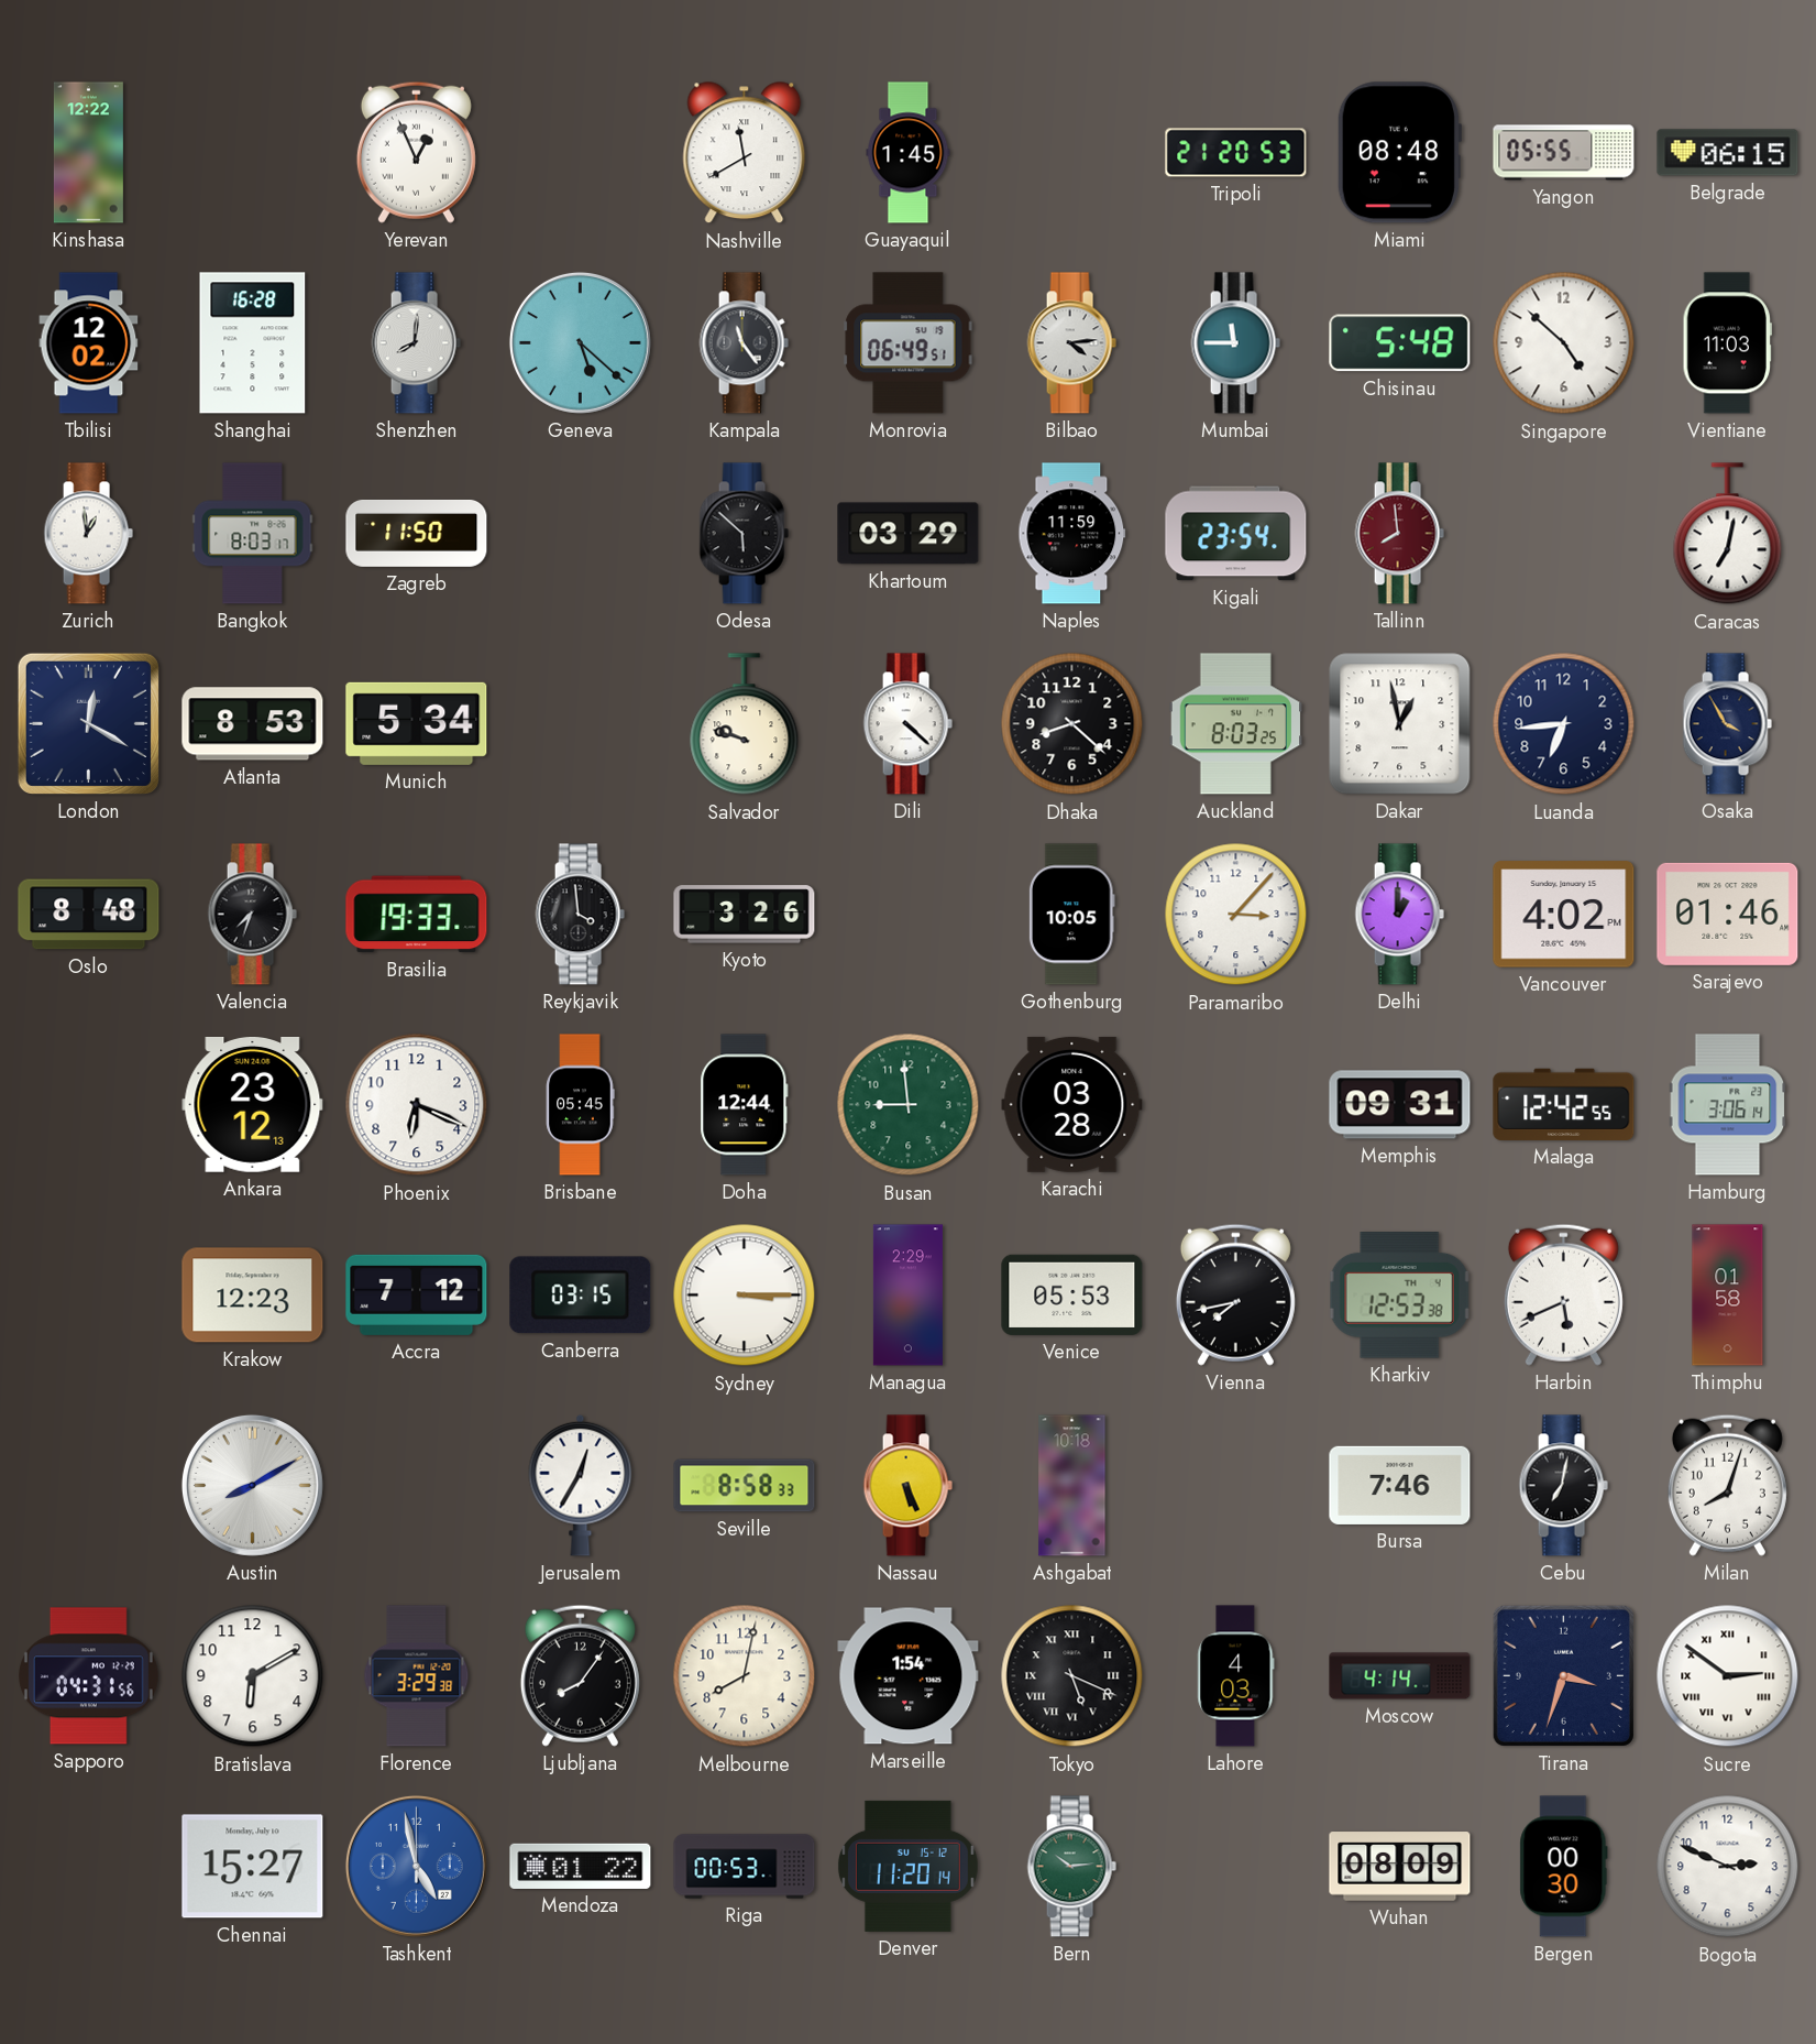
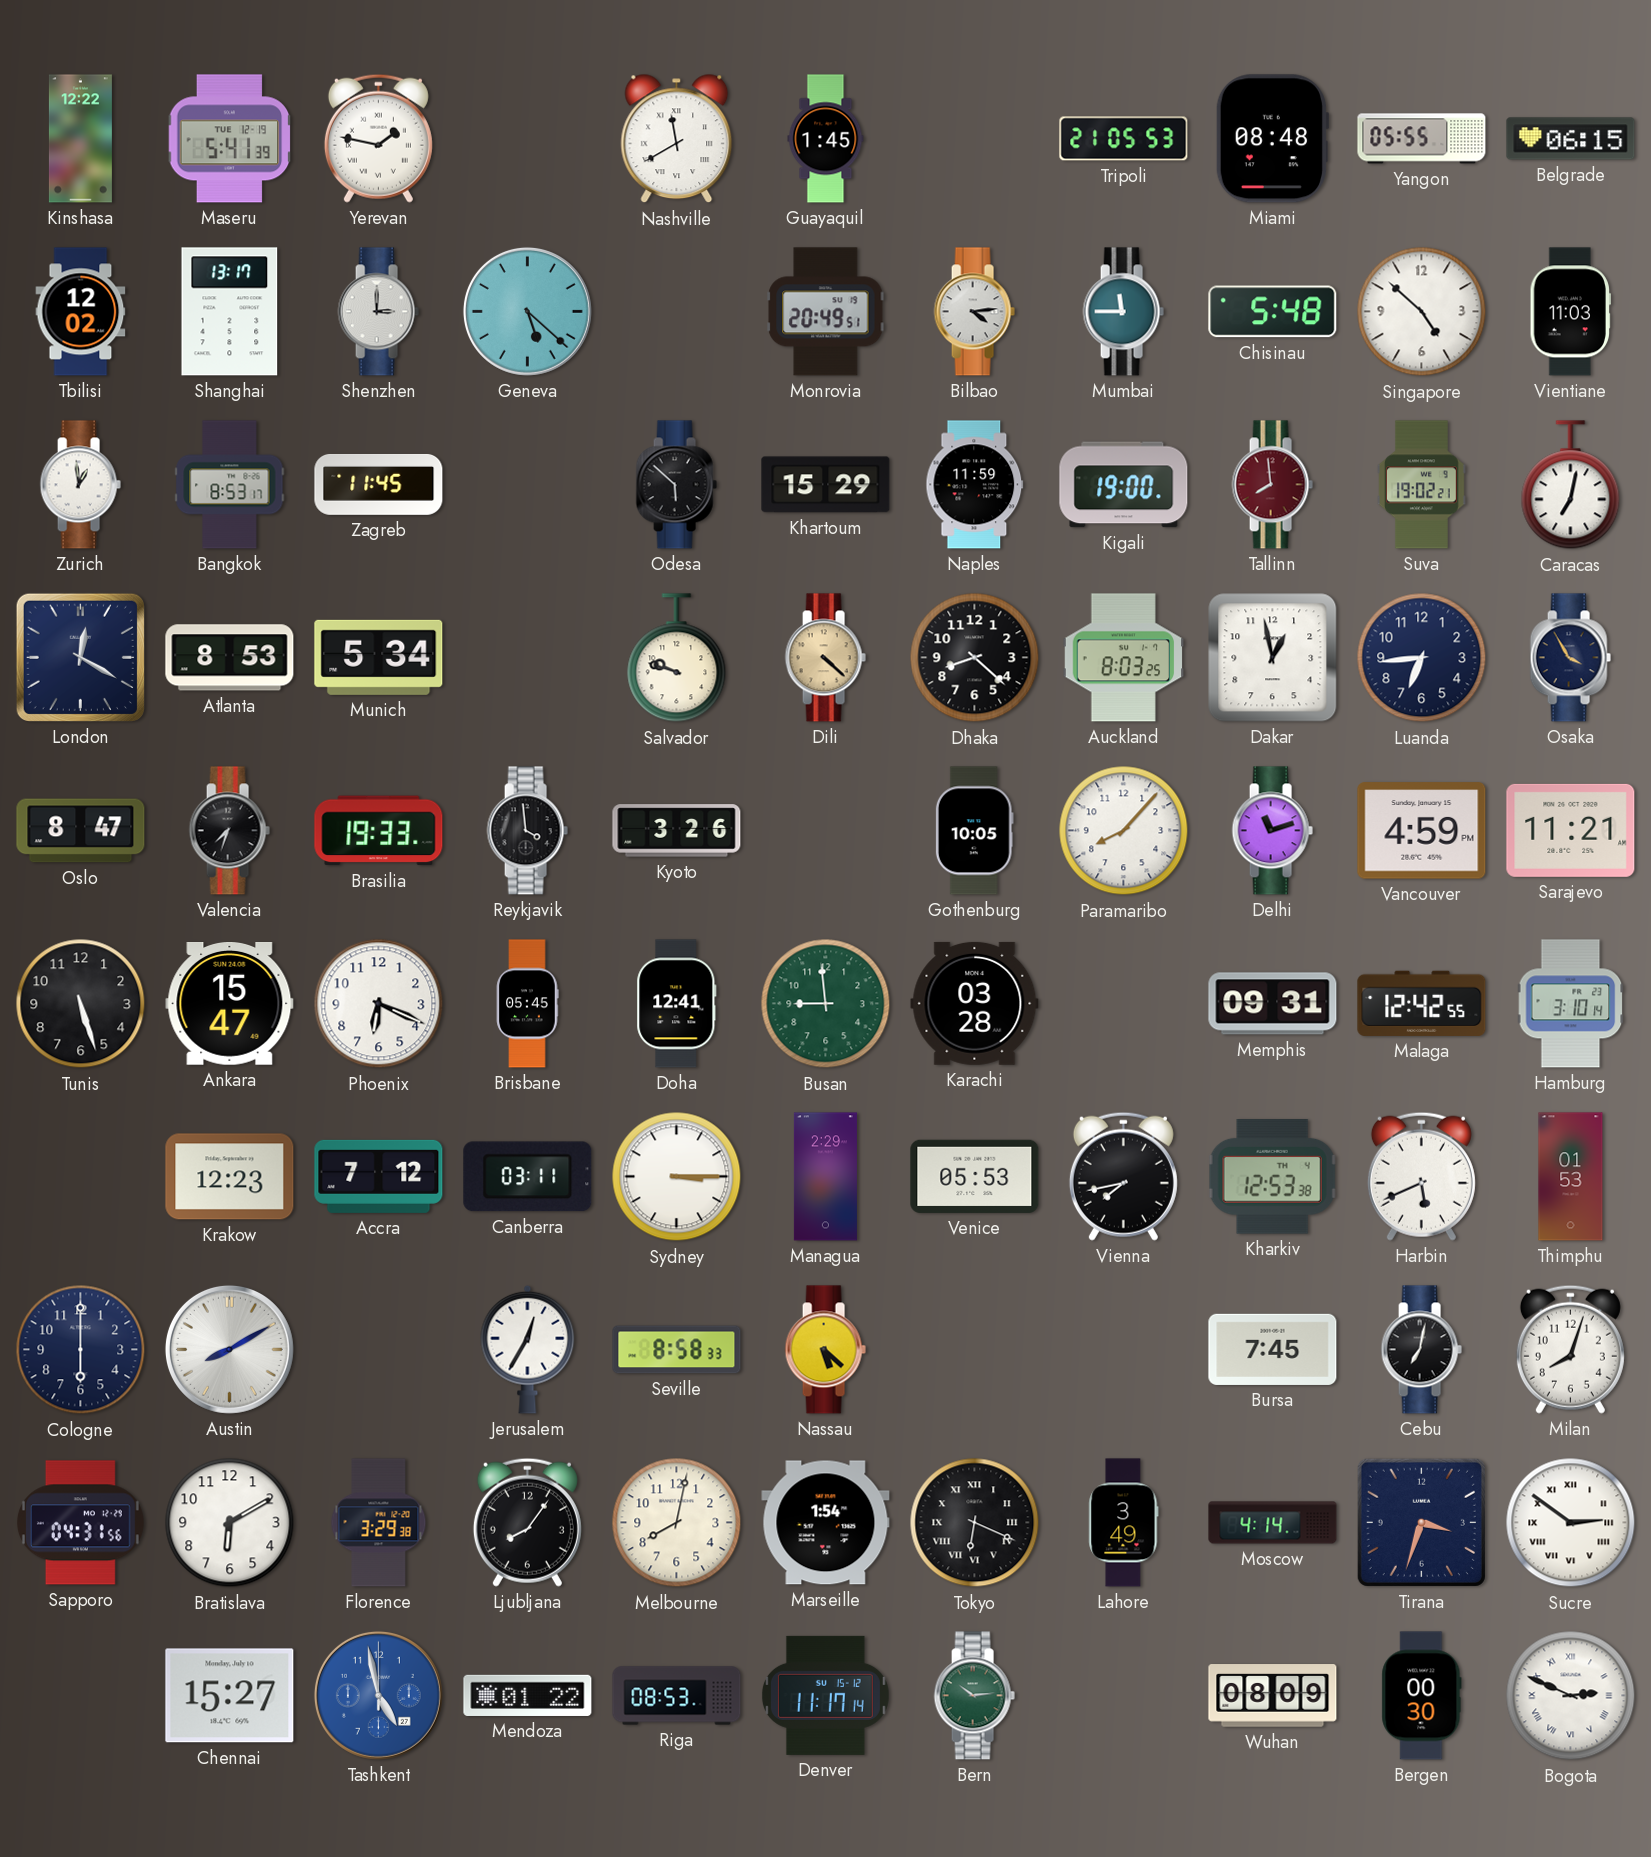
Maseru: none -> 5:41 (230, 139)
Yerevan: 12:56 -> 1:47 (378, 138)
Tripoli: 21:20 -> 21:05 (1124, 139)
Shanghai: 16:28 -> 13:17 (230, 312)
Shenzhen: 8:01 -> 3:00 (378, 312)
Kampala: 11:24 -> none (744, 343)
Monrovia: 06:49 -> 20:49 (826, 312)
Bangkok: 8:03 -> 8:53 (230, 485)
Zagreb: 11:50 -> 11:45 (379, 484)
Khartoum: 03:29 -> 15:29 (826, 485)
Kigali: 23:54 -> 19:00 (1124, 485)
Suva: none -> 19:02 (1421, 485)
Dili dial: white -> champagne (825, 658)
Oslo: 8:48 -> 8:47 (81, 831)
Paramaribo: 3:07 -> 8:07 (1124, 831)
Delhi: 1:00 -> 11:12 (1272, 831)
Vancouver: 4:02 -> 4:59 (1422, 831)
Sarajevo: 01:46 -> 11:21 (1571, 830)
Tunis: none -> 5:27 (81, 1004)
Ankara: 23:12 -> 15:47 (230, 1004)
Doha: 12:44 -> 12:41 (677, 1004)
Hamburg: 3:06 -> 3:10 (1571, 1004)
Canberra: 03:15 -> 03:11 (528, 1177)
Thimphu: 01:58 -> 01:53 (1571, 1177)
Cologne: none -> 6:00 (81, 1350)
Nassau: 5:26 -> 5:22 (825, 1350)
Ashgabat: 10:18 -> none (1072, 1486)
Bursa: 7:46 -> 7:45 (1273, 1349)
Tokyo: 5:19 -> 6:19 (975, 1523)
Lahore: 4:03 -> 3:49 (1124, 1523)
Riga: 00:53 -> 08:53 (677, 1696)
Denver: 11:20 -> 11:17 (825, 1695)
Bogota numerals: Arabic -> Roman (1571, 1696)
